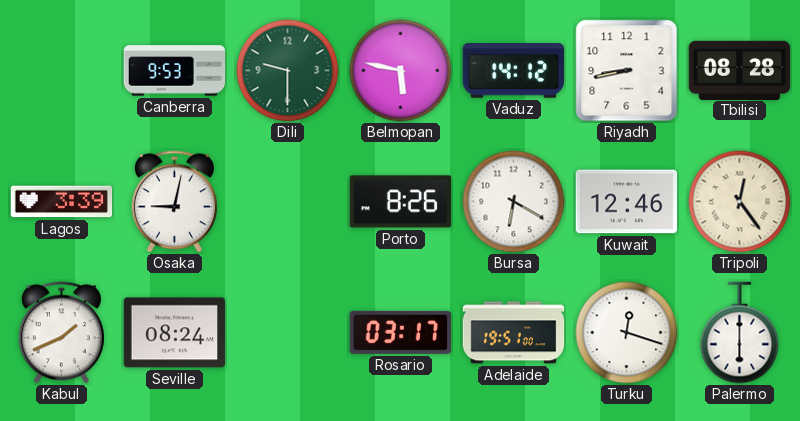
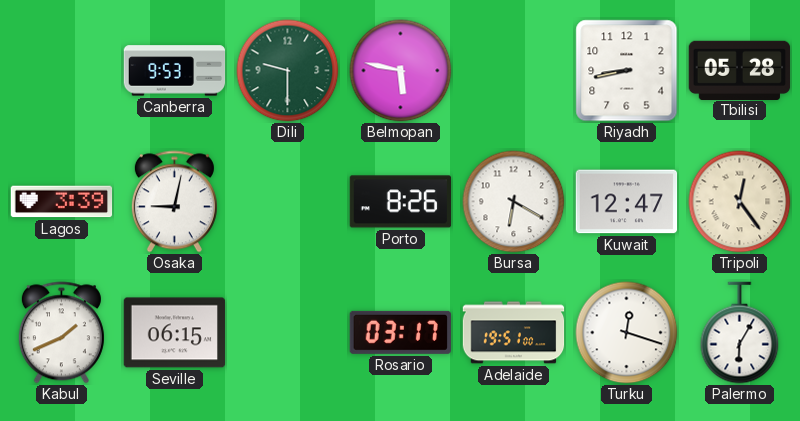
Vaduz: 14:12 -> none (513, 71)
Tbilisi: 08:28 -> 05:28 (740, 70)
Kuwait: 12:46 -> 12:47 (627, 202)
Seville: 08:24 -> 06:15 (175, 333)
Palermo: 6:00 -> 6:05 (740, 333)
